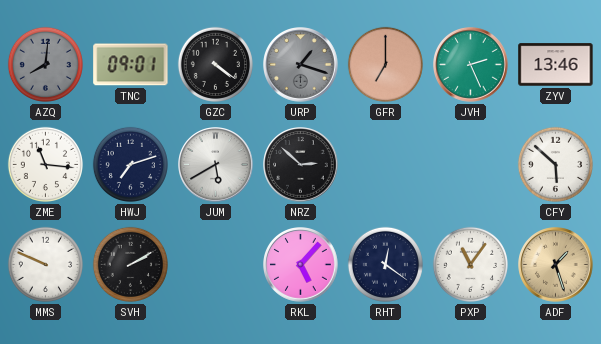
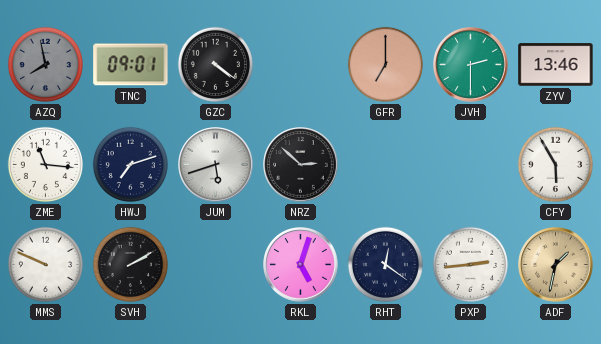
AZQ: 8:01 -> 7:58 (45, 64)
URP: 1:18 -> none (301, 65)
JVH: 2:26 -> 2:30 (471, 65)
JUM: 5:40 -> 5:42 (216, 165)
CFY: 5:52 -> 5:55 (555, 164)
RKL: 5:07 -> 5:03 (301, 265)
PXP: 11:06 -> 2:44 (470, 264)
ADF: 1:27 -> 1:32 (556, 265)
